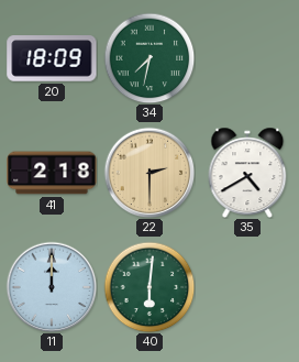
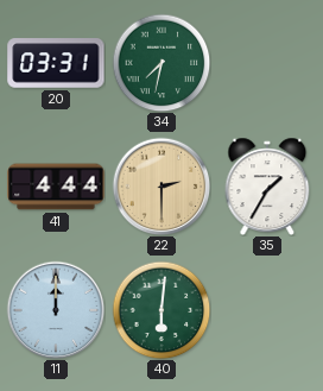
20: 18:09 -> 03:31 (56, 63)
41: 2:18 -> 4:44 (56, 187)
35: 4:40 -> 1:35 (267, 185)
